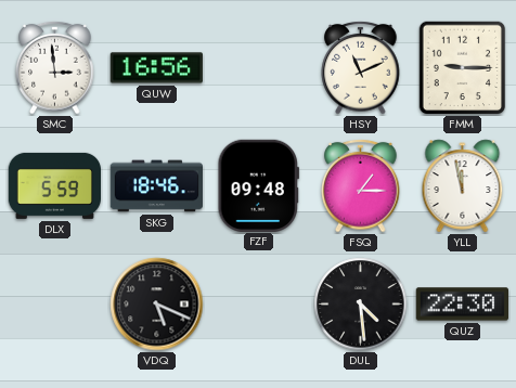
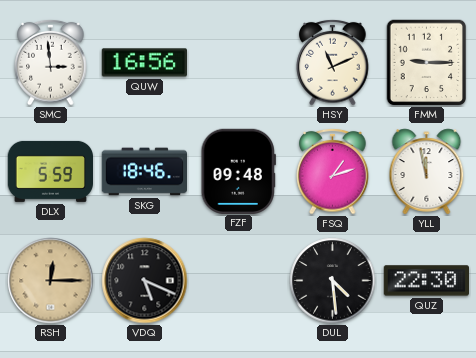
FSQ: 1:15 -> 1:12 (333, 171)
RSH: none -> 12:15 (51, 281)
